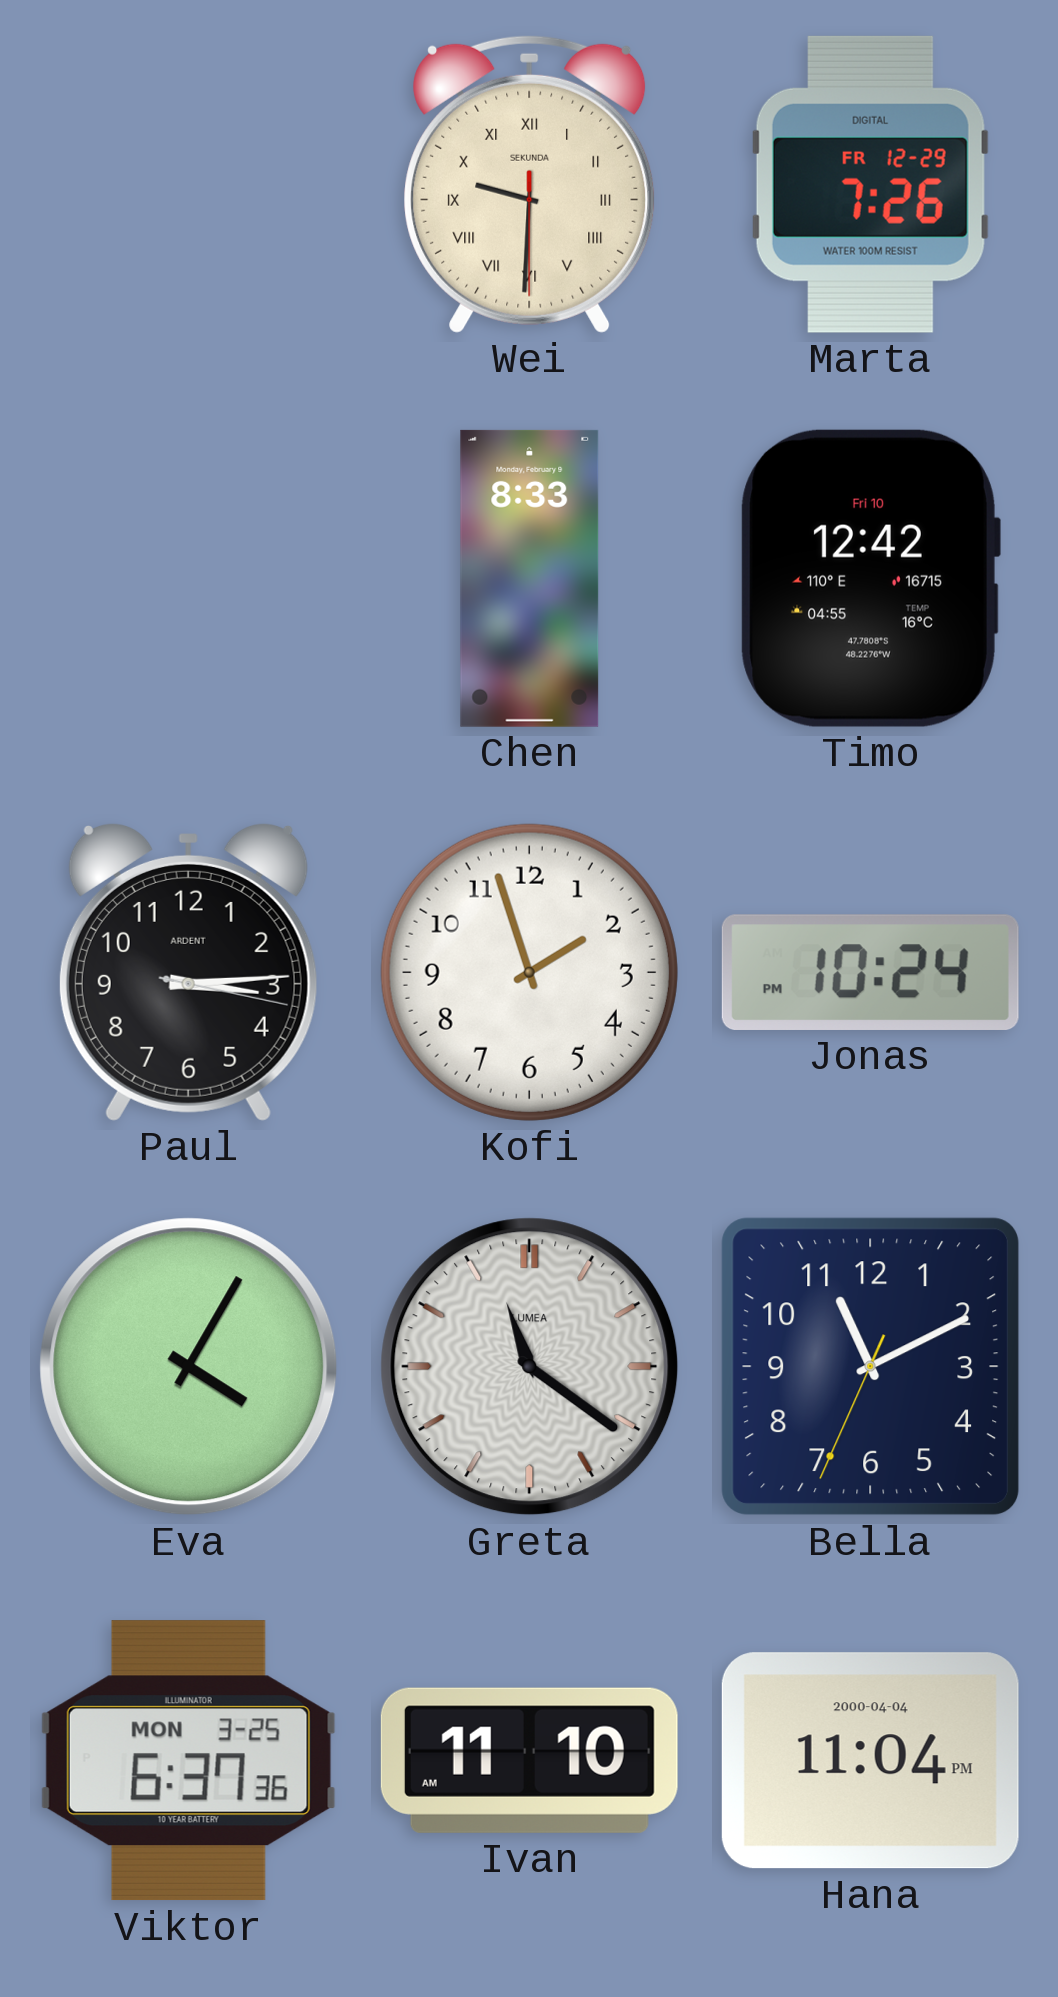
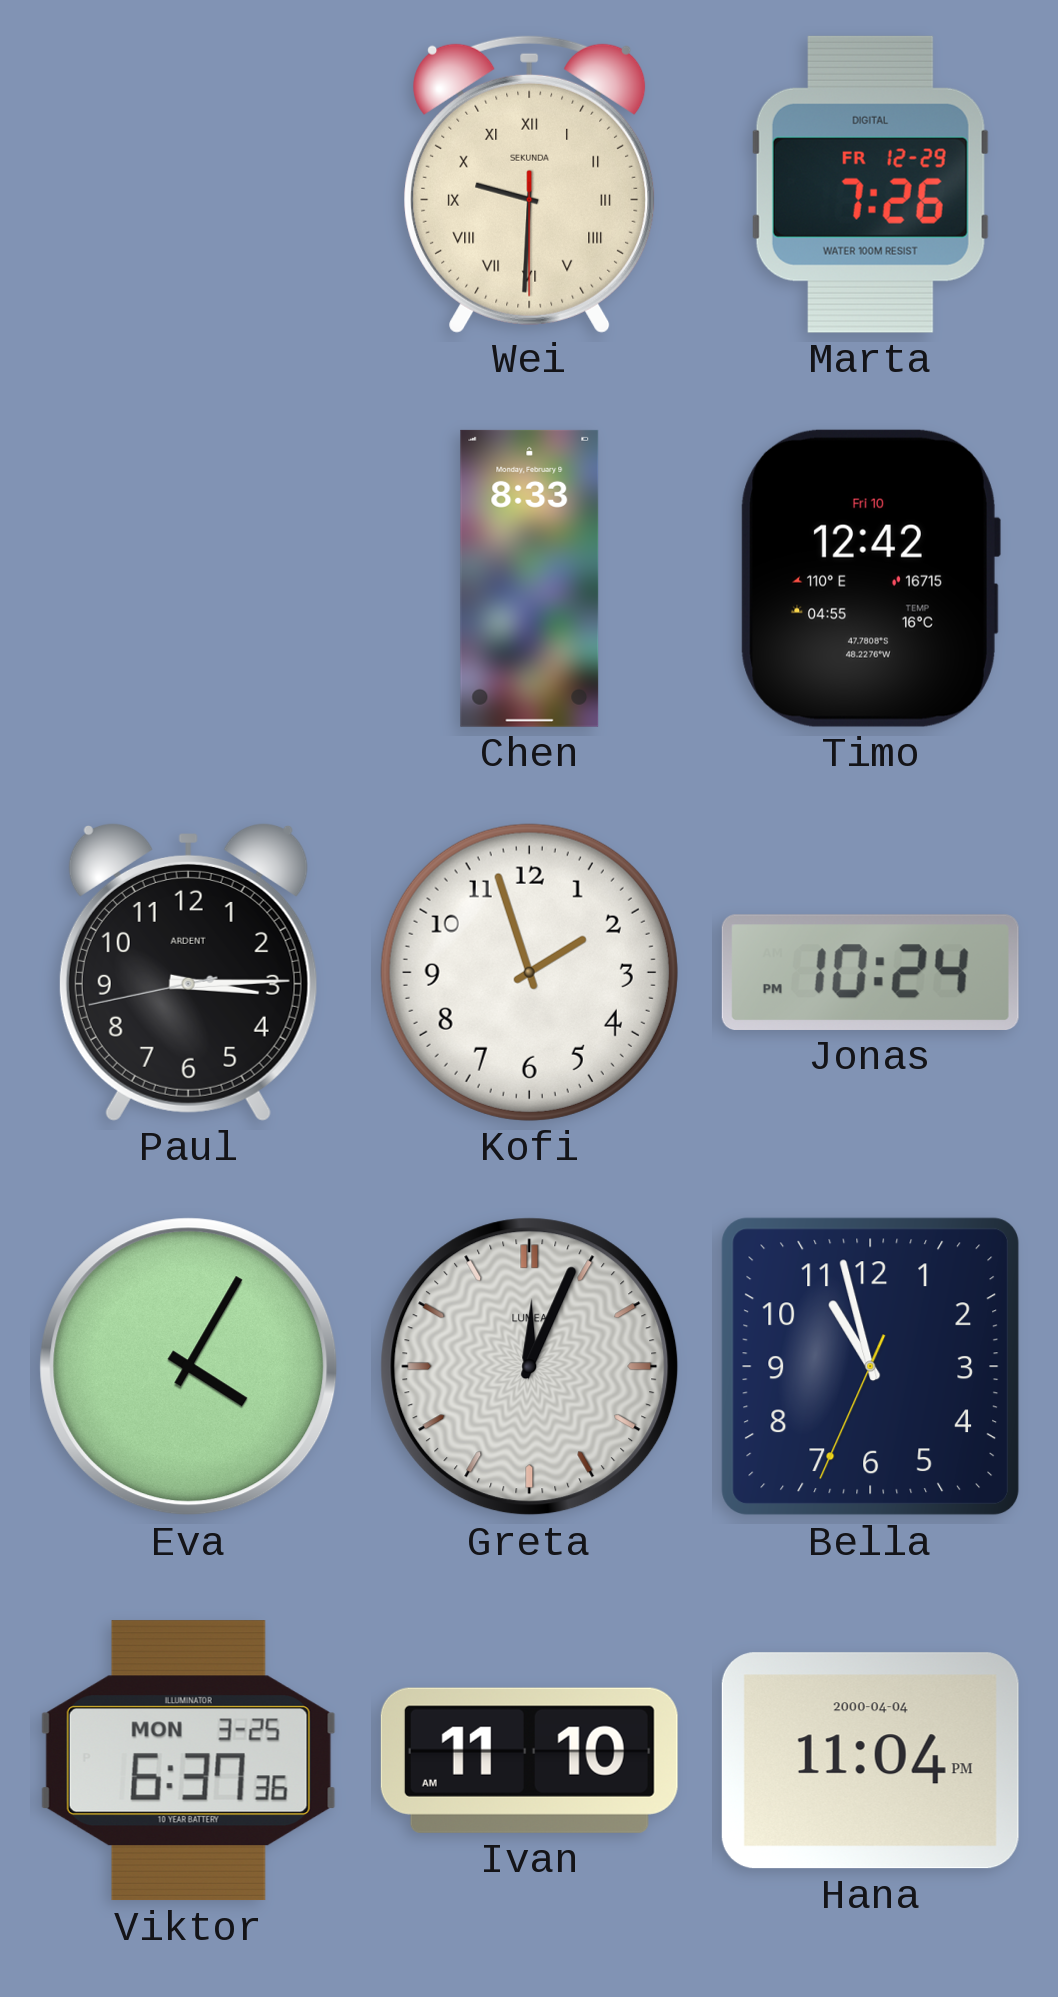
Paul: 3:14:17 -> 3:14:43 (188, 972)
Greta: 11:21 -> 12:04 (530, 1367)
Bella: 11:10 -> 10:57 (871, 1367)
